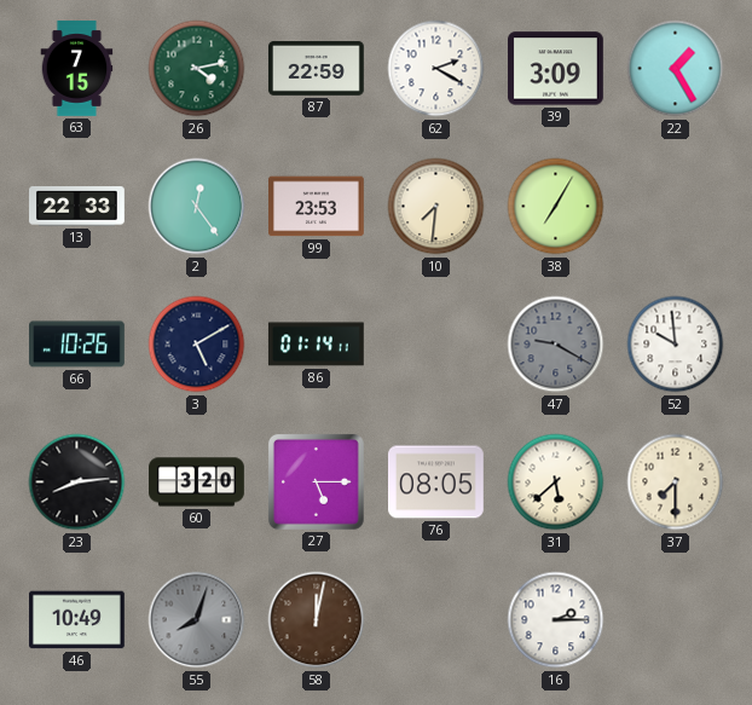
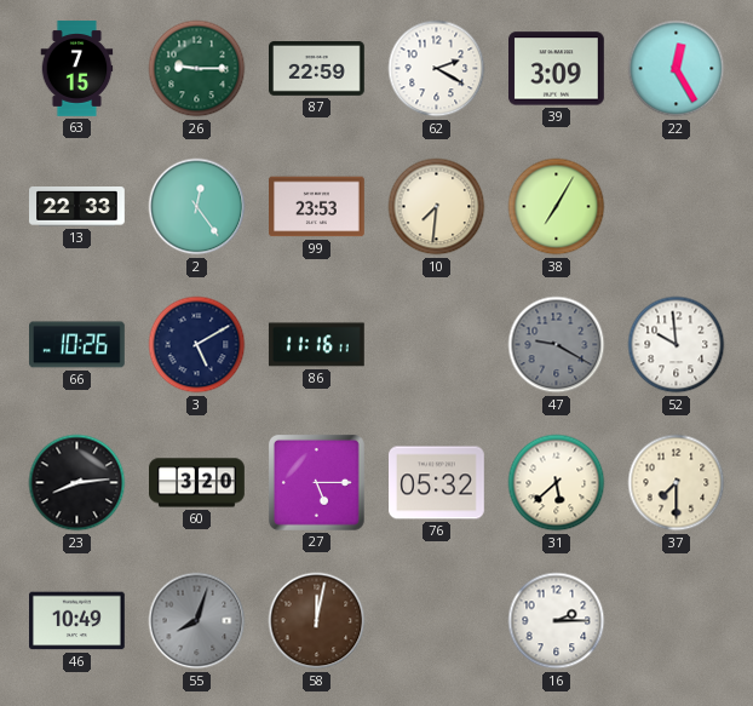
26: 4:13 -> 9:15 (197, 69)
22: 1:25 -> 12:25 (677, 69)
86: 01:14 -> 11:16 (316, 345)
76: 08:05 -> 05:32 (437, 483)
